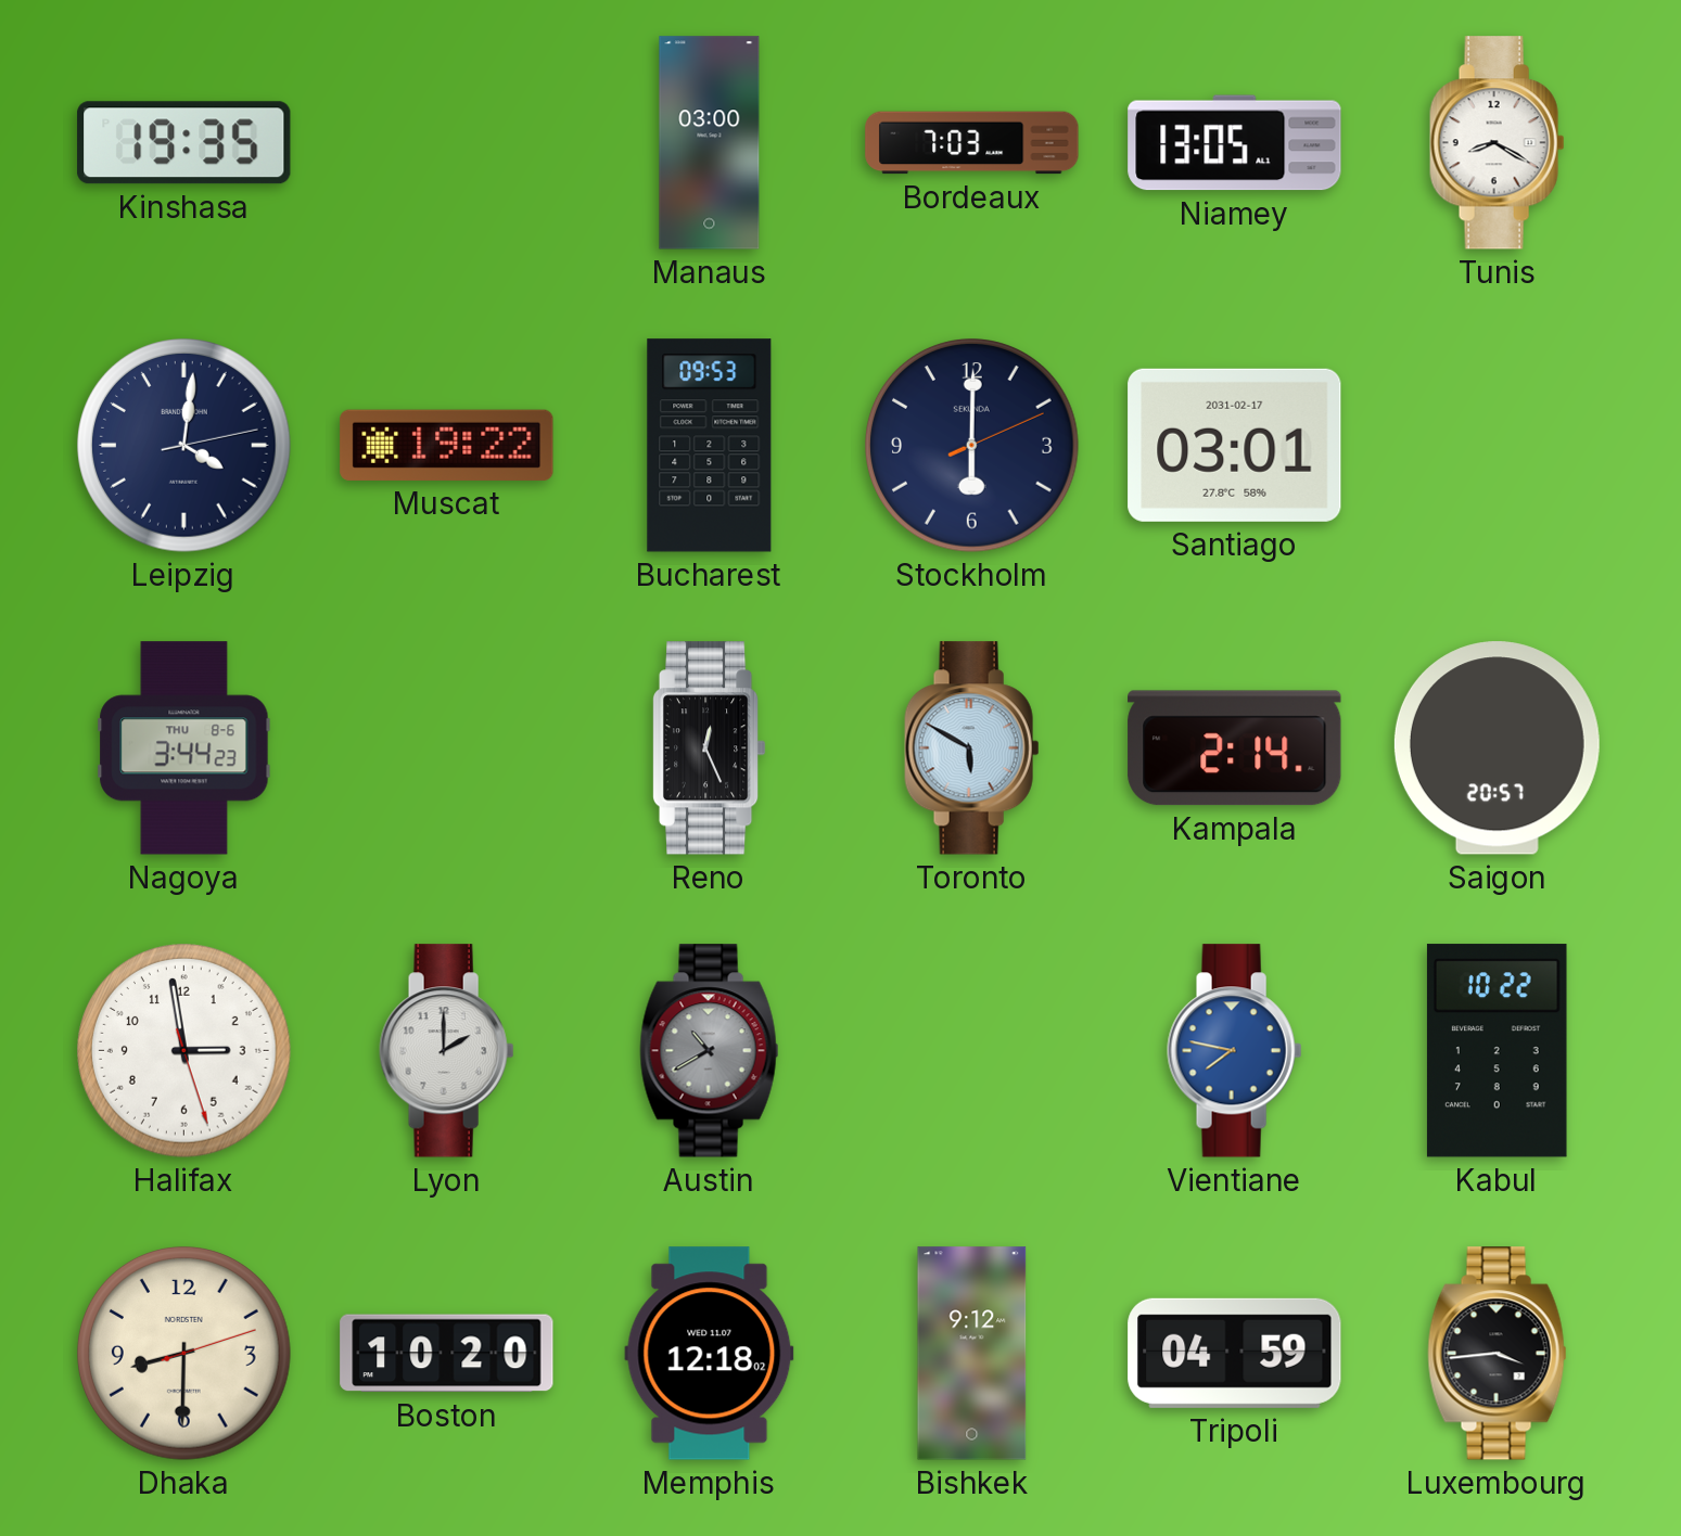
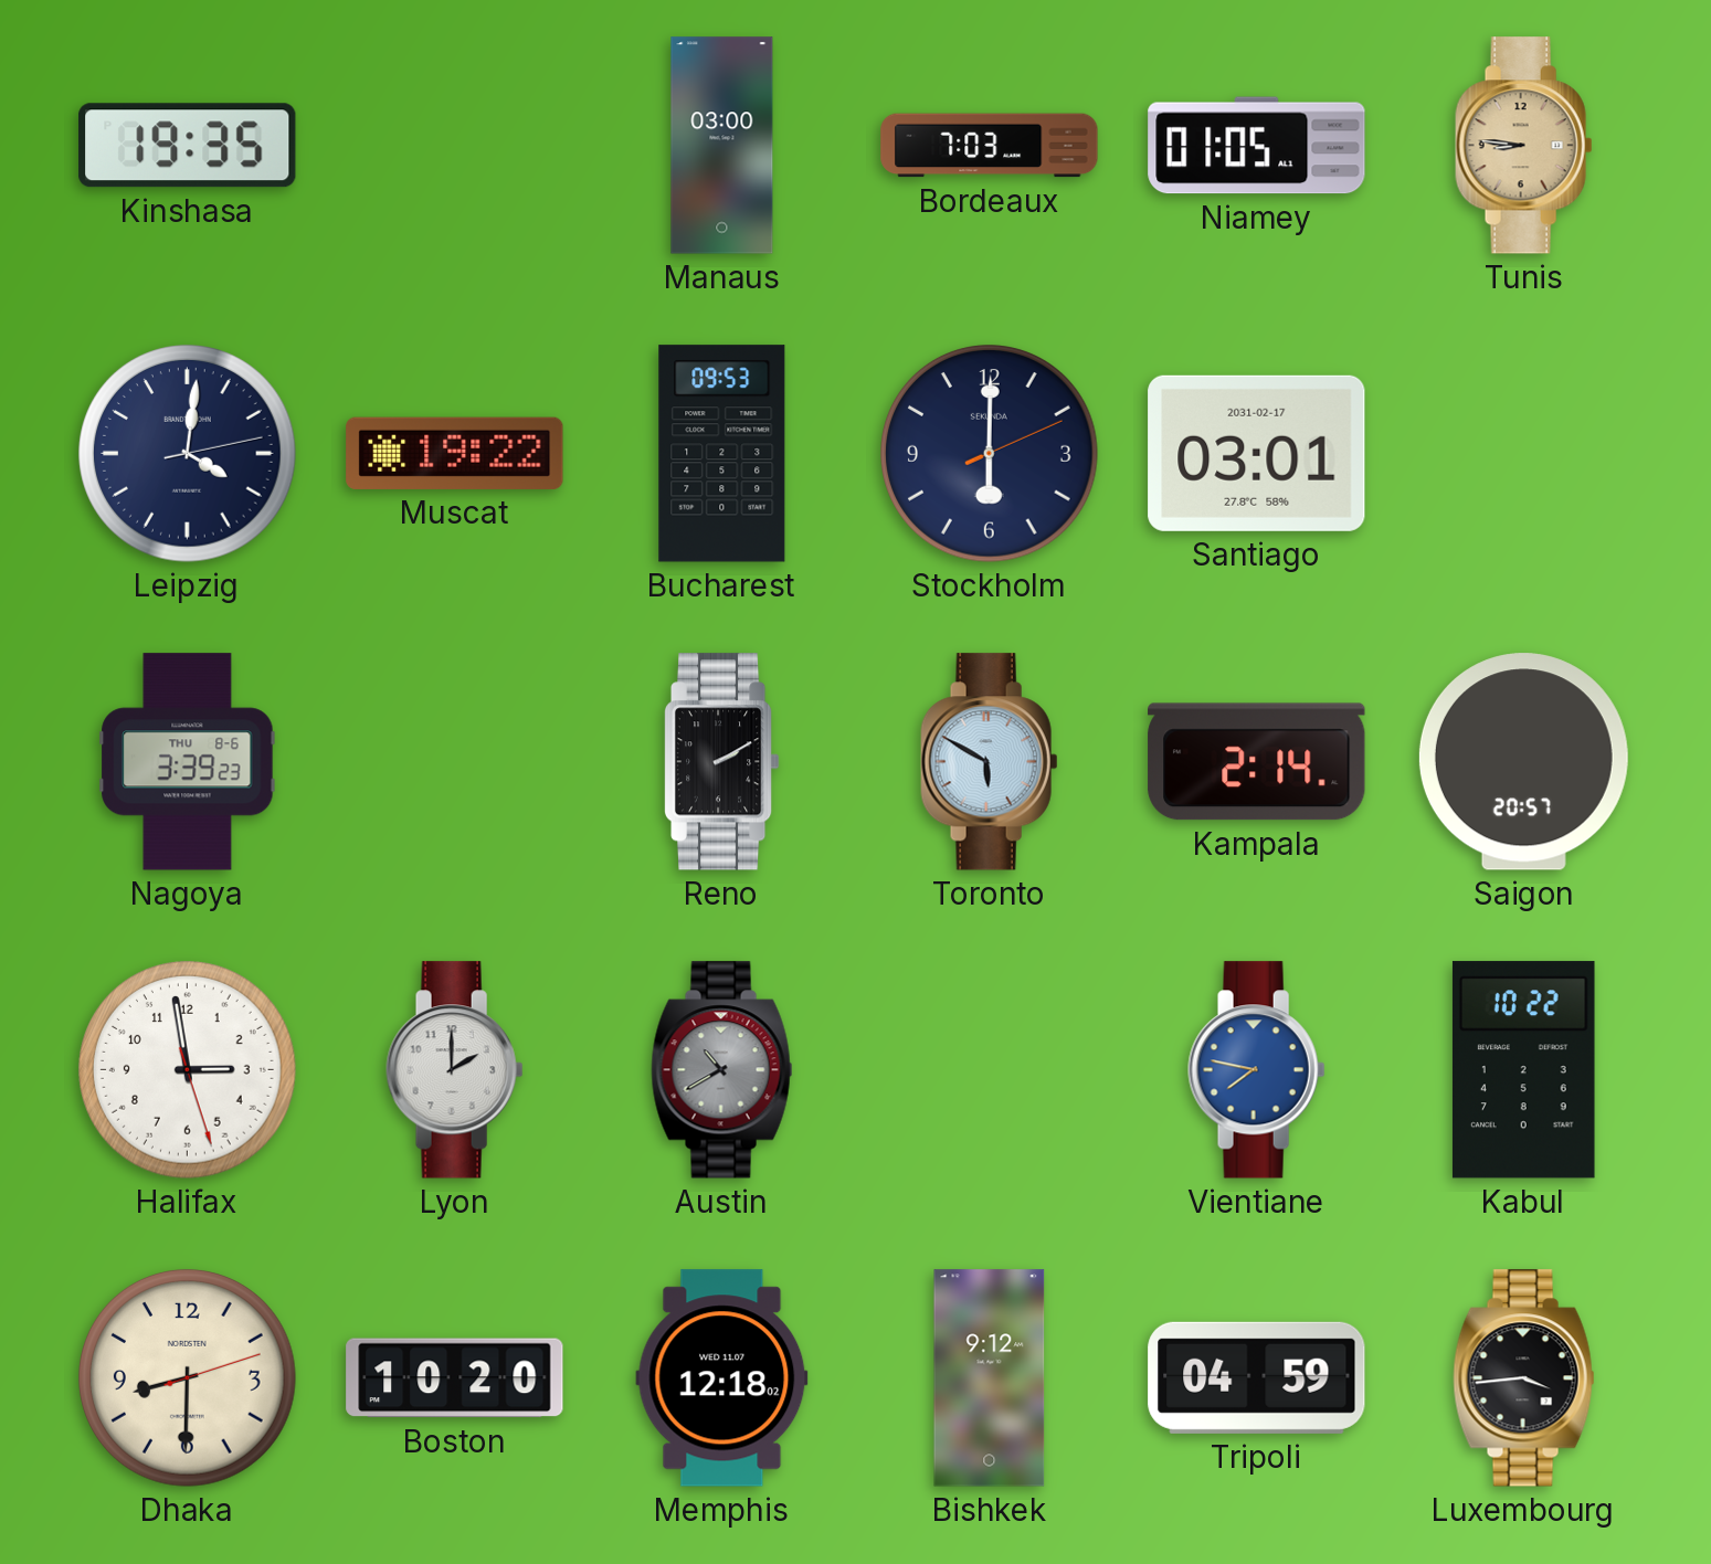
Niamey: 13:05 -> 01:05 (1257, 146)
Tunis: 8:20 -> 8:46 (1524, 146)
Tunis dial: white -> champagne (1524, 146)
Nagoya: 3:44 -> 3:39 (188, 762)
Reno: 12:26 -> 2:10 (721, 762)
